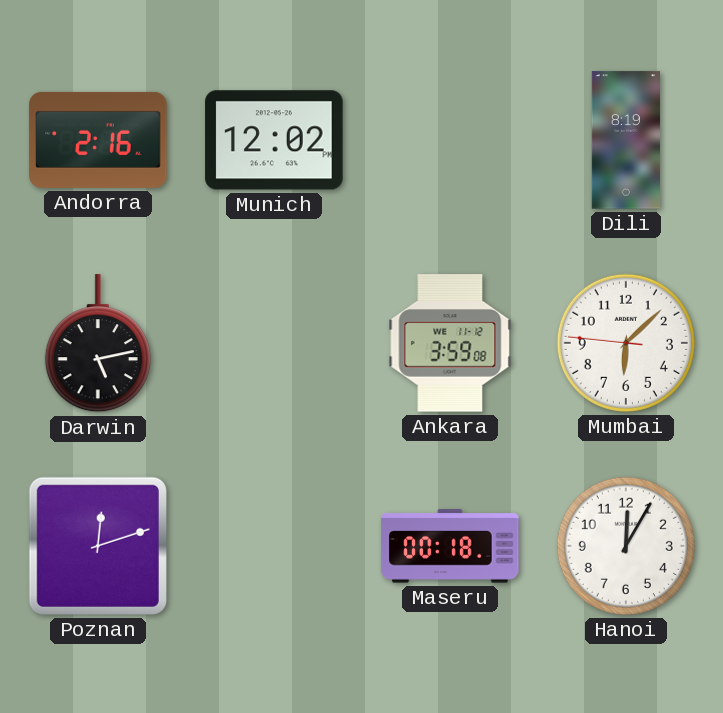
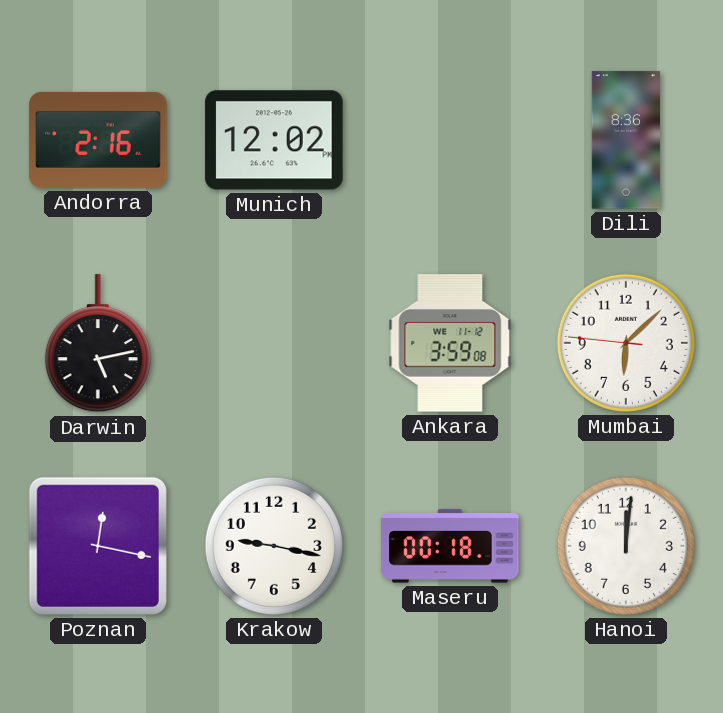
Dili: 8:19 -> 8:36 (625, 140)
Poznan: 12:12 -> 12:17 (98, 546)
Krakow: none -> 9:17 (274, 546)
Hanoi: 12:05 -> 12:01 (626, 546)
